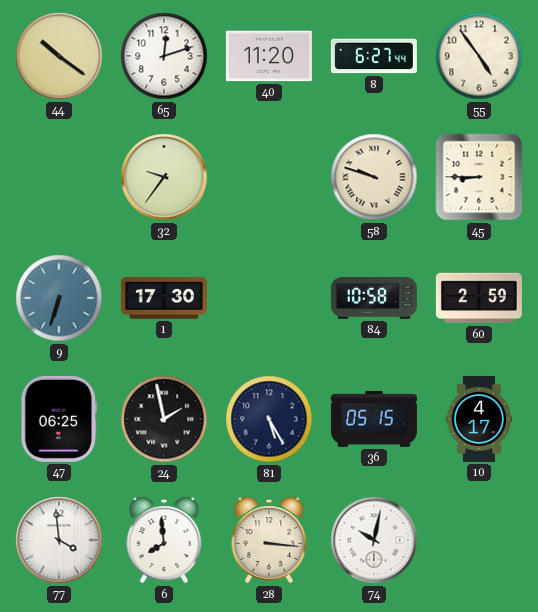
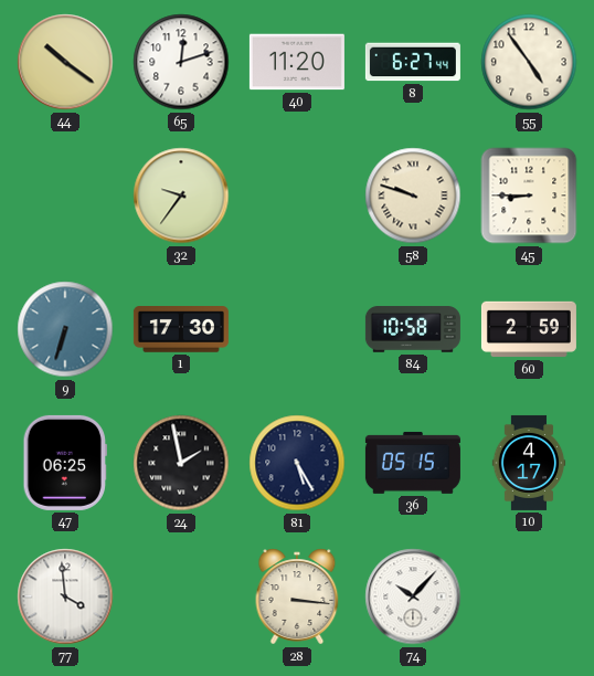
6: 7:59 -> none (164, 540)
74: 10:02 -> 10:07 (413, 596)
